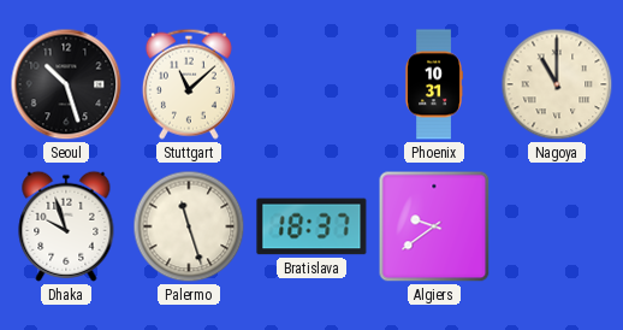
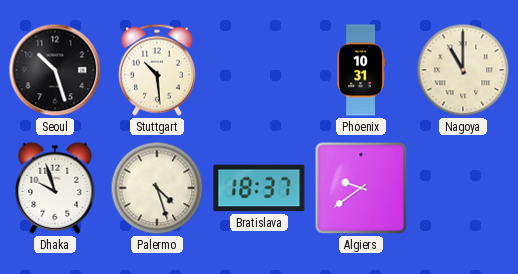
Stuttgart: 11:08 -> 10:29 (157, 70)
Palermo: 11:27 -> 4:27 (157, 188)
